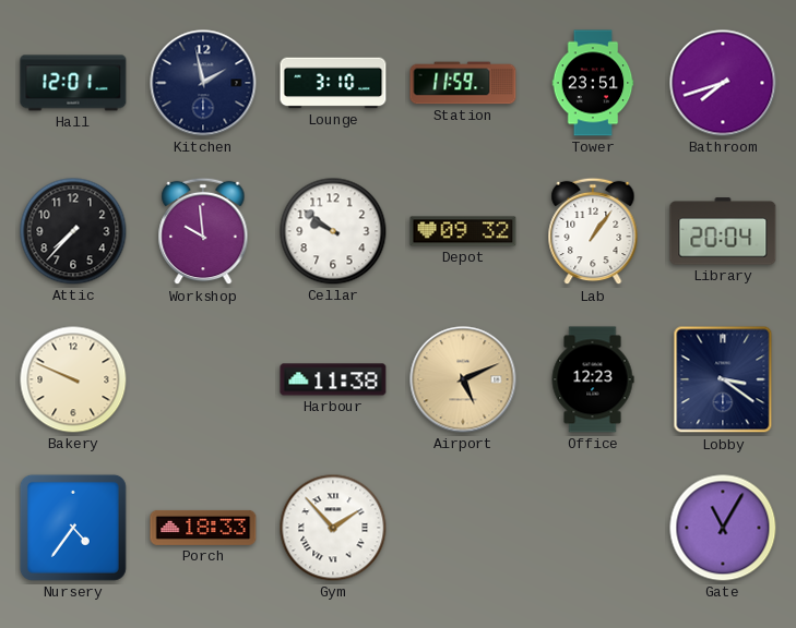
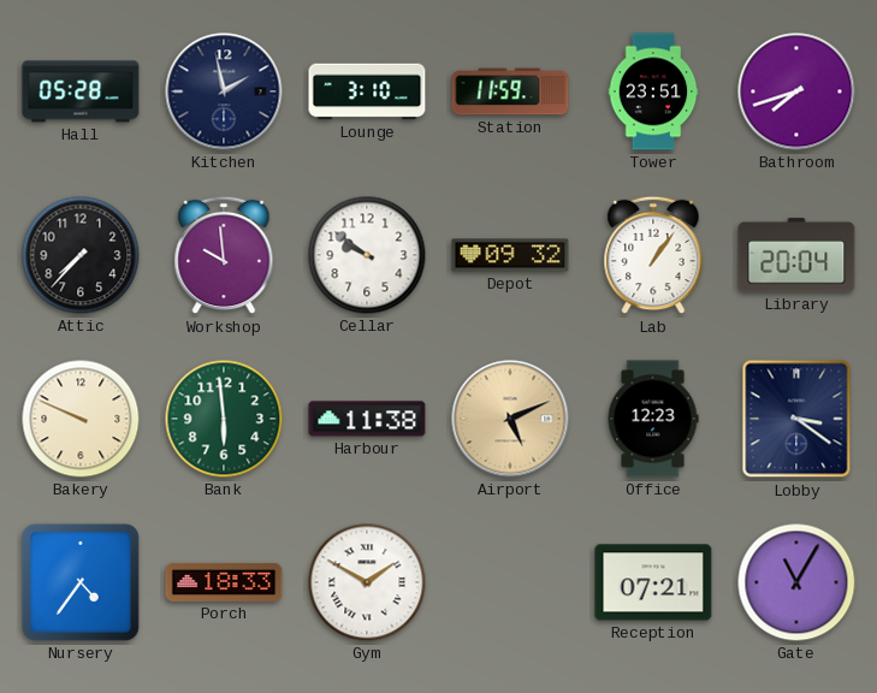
Hall: 12:01 -> 05:28 (81, 91)
Bank: none -> 5:59 (224, 419)
Gym: 1:53 -> 1:50 (367, 582)
Reception: none -> 07:21 (653, 582)
